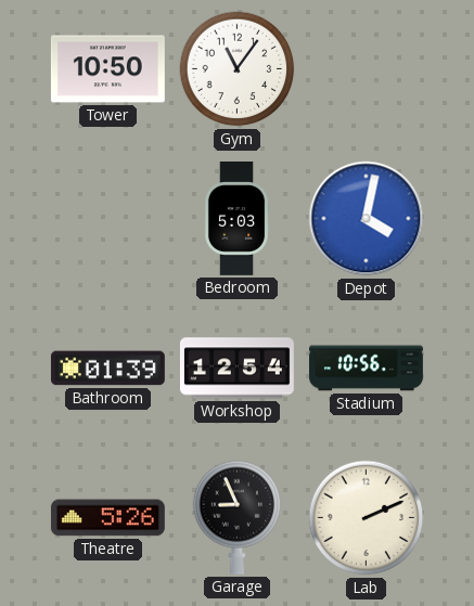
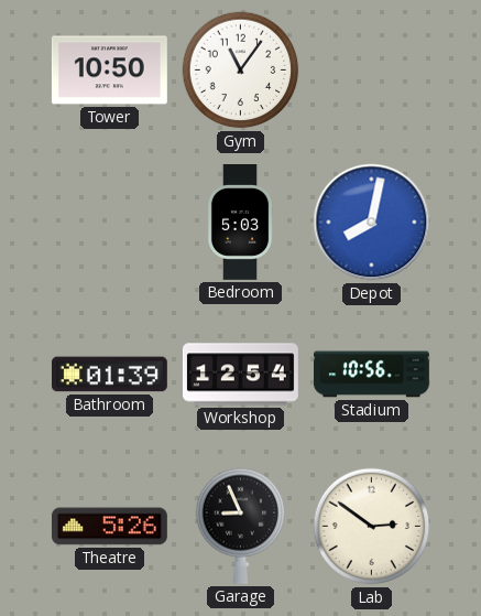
Depot: 4:02 -> 8:02 (372, 223)
Lab: 2:11 -> 2:51 (372, 527)
